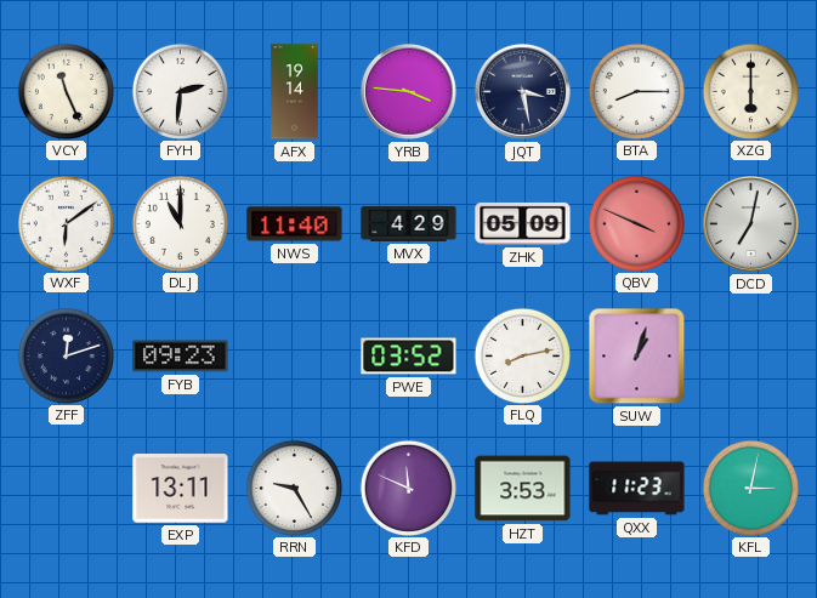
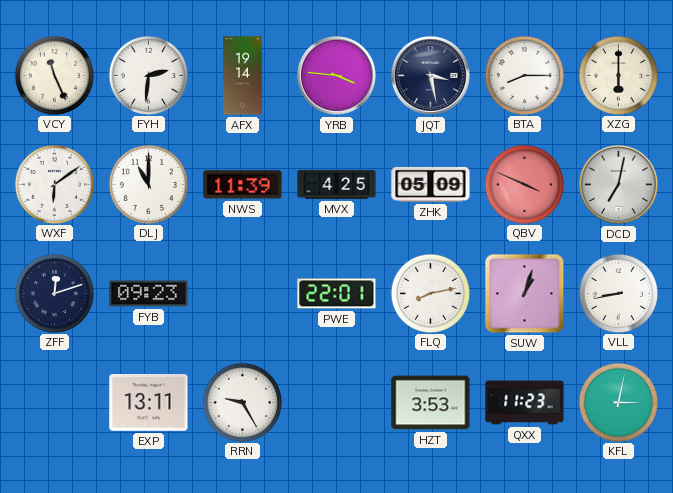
NWS: 11:40 -> 11:39 (243, 185)
MVX: 4:29 -> 4:25 (337, 185)
PWE: 03:52 -> 22:01 (337, 294)
VLL: none -> 8:43 (618, 293)
KFD: 11:49 -> none (408, 488)
